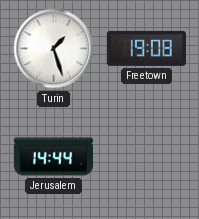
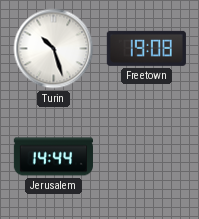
Turin: 1:27 -> 10:27 (54, 49)
